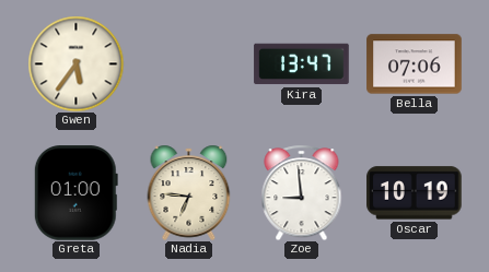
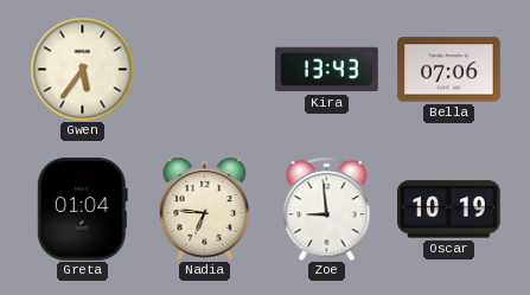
Kira: 13:47 -> 13:43 (327, 70)
Greta: 01:00 -> 01:04 (82, 210)
